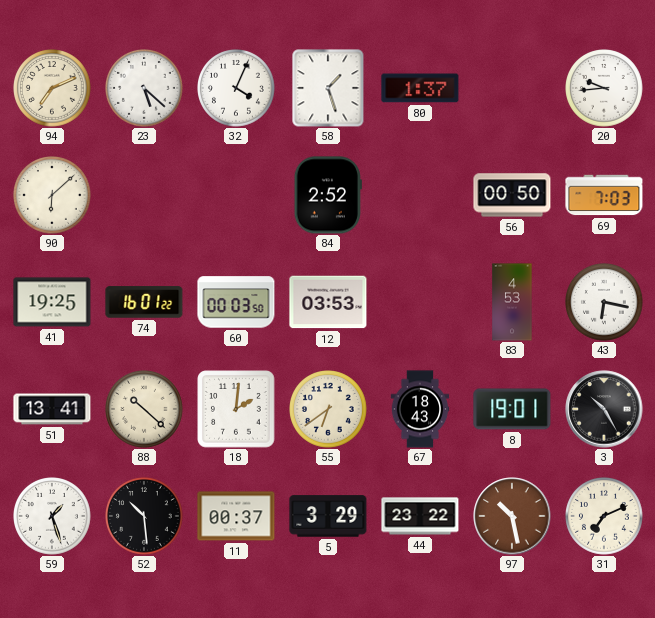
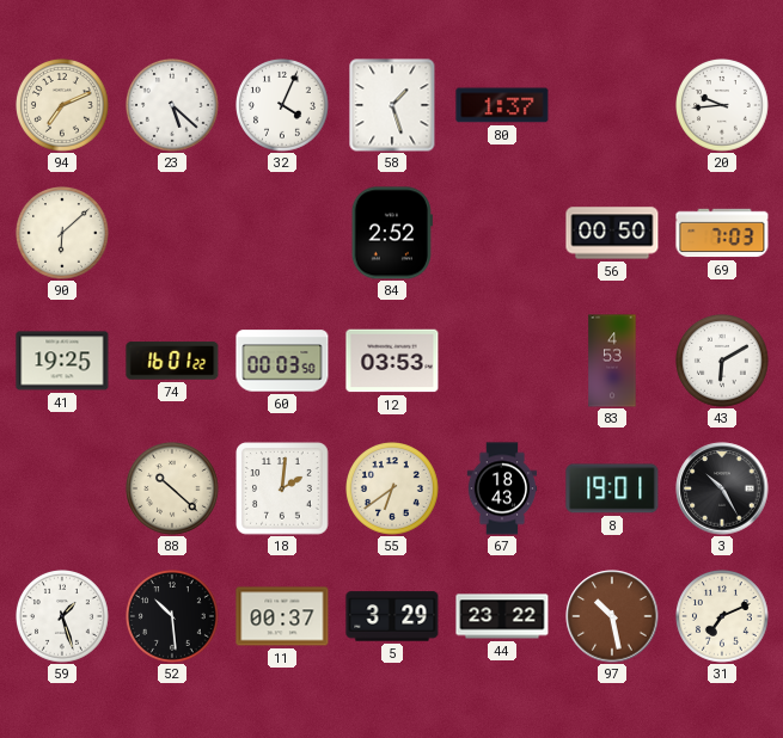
43: 6:17 -> 6:10 (723, 362)
51: 13:41 -> none (52, 409)
